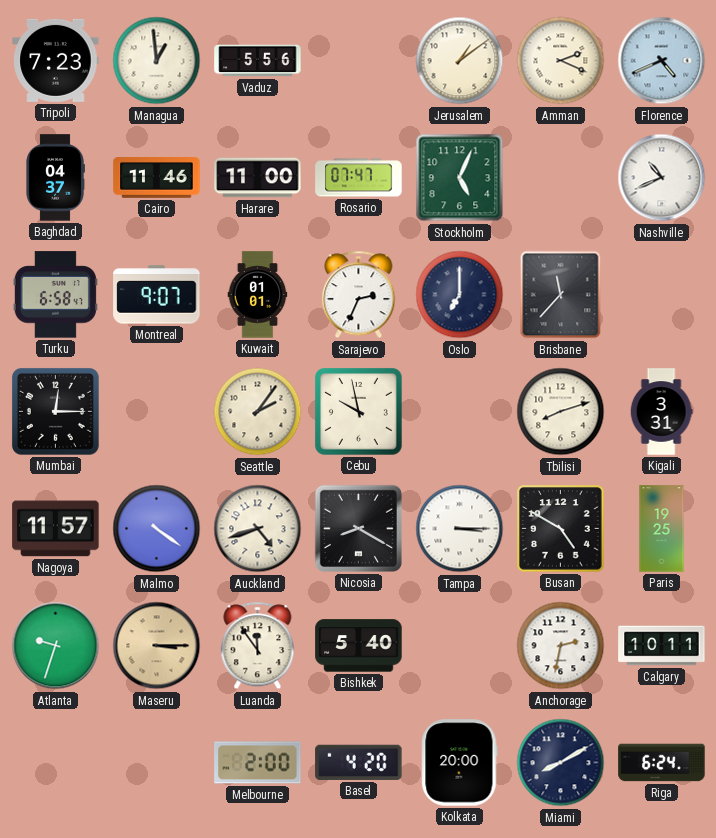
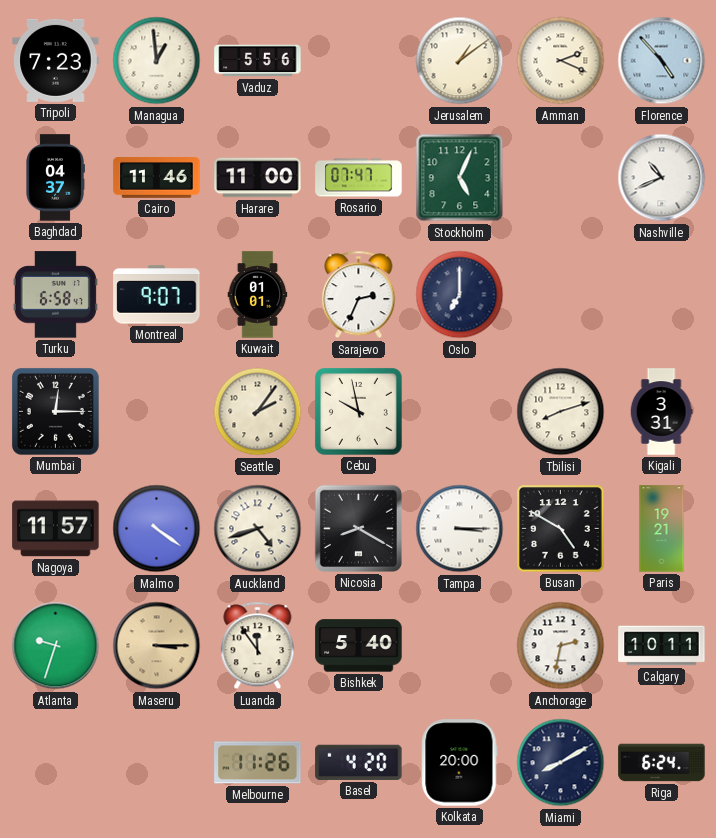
Florence: 4:41 -> 4:53 (662, 61)
Brisbane: 11:37 -> none (561, 295)
Paris: 19:25 -> 19:21 (662, 529)
Melbourne: 2:00 -> 11:26 (258, 763)
